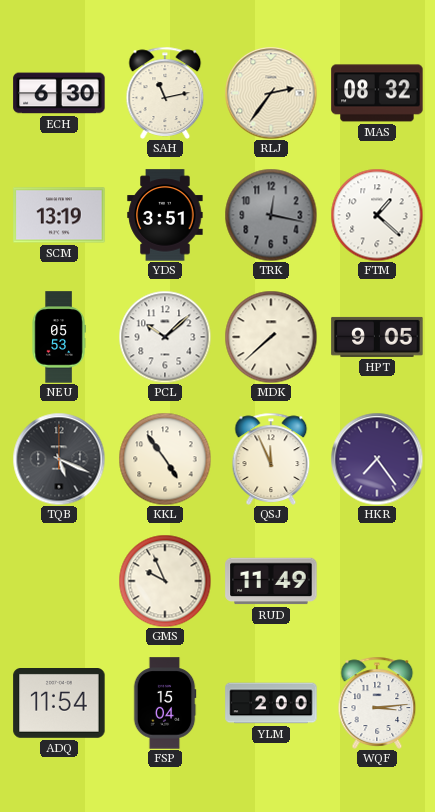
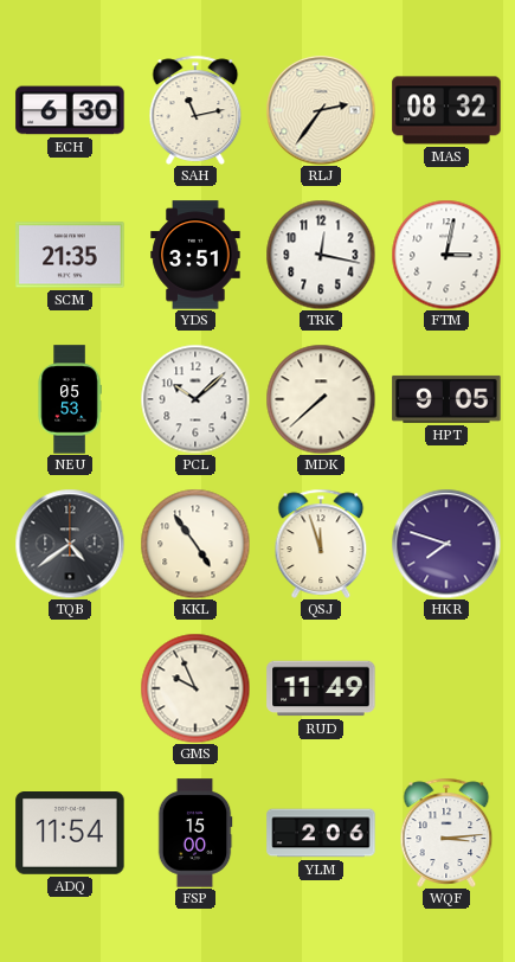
SCM: 13:19 -> 21:35 (70, 255)
TRK dial: grey -> white (321, 255)
FTM: 1:22 -> 3:02 (446, 255)
TQB: 5:19 -> 4:39 (70, 544)
QSJ: 11:56 -> 11:57 (321, 544)
HKR: 7:24 -> 7:48 (446, 544)
FSP: 15:04 -> 15:00 (195, 833)
YLM: 2:00 -> 2:06 (321, 833)
